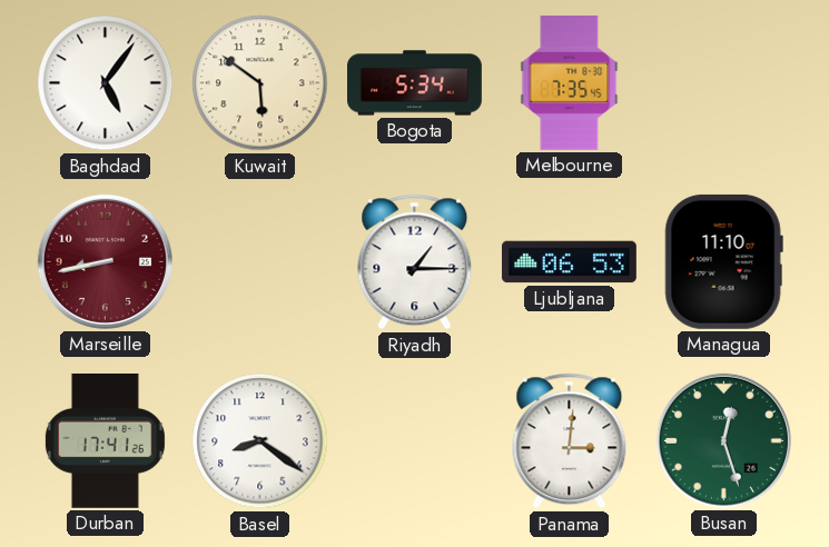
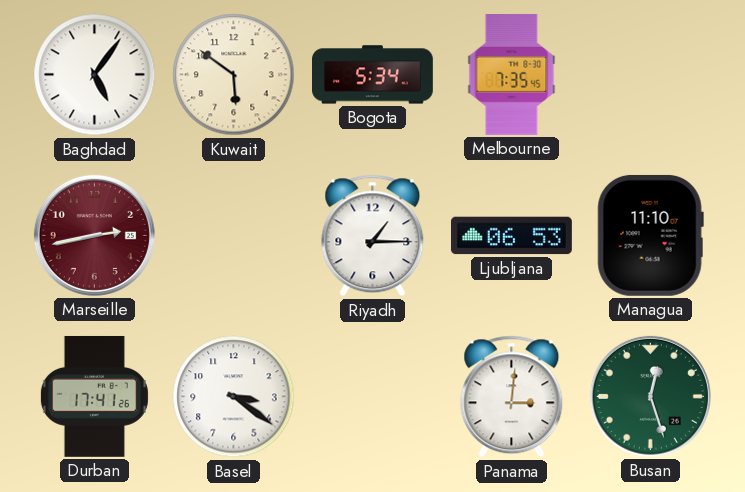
Marseille: 8:43 -> 2:43 (94, 235)
Basel: 8:21 -> 3:21 (234, 397)
